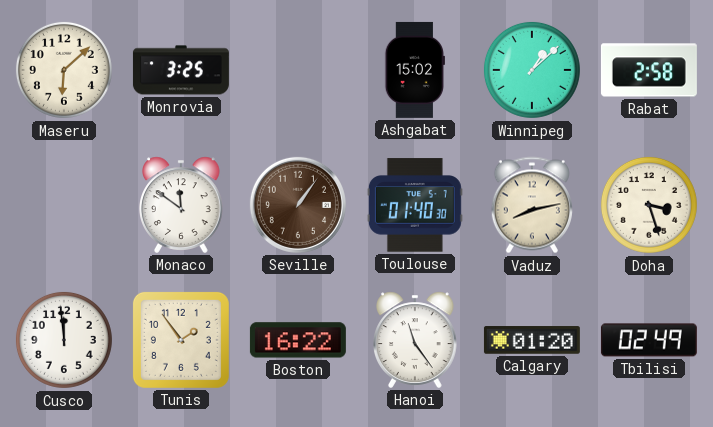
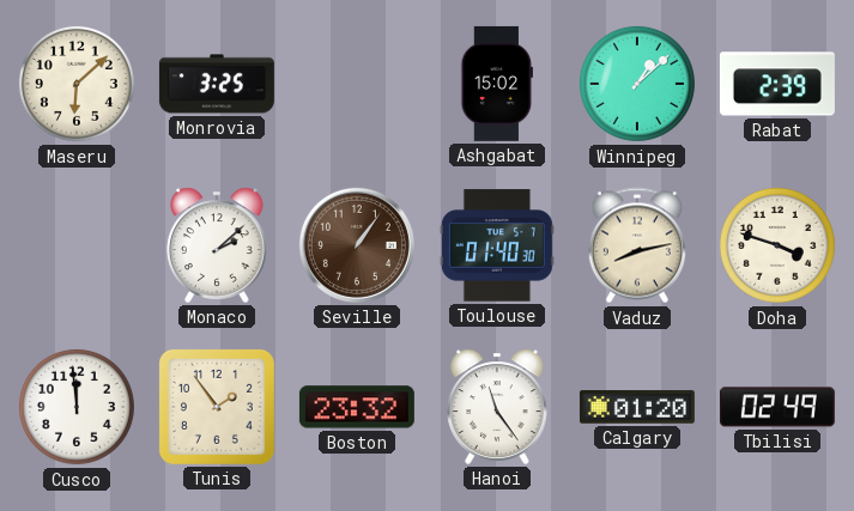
Rabat: 2:58 -> 2:39 (777, 84)
Monaco: 11:51 -> 2:08 (218, 245)
Doha: 3:27 -> 3:48 (777, 245)
Boston: 16:22 -> 23:32 (357, 407)
